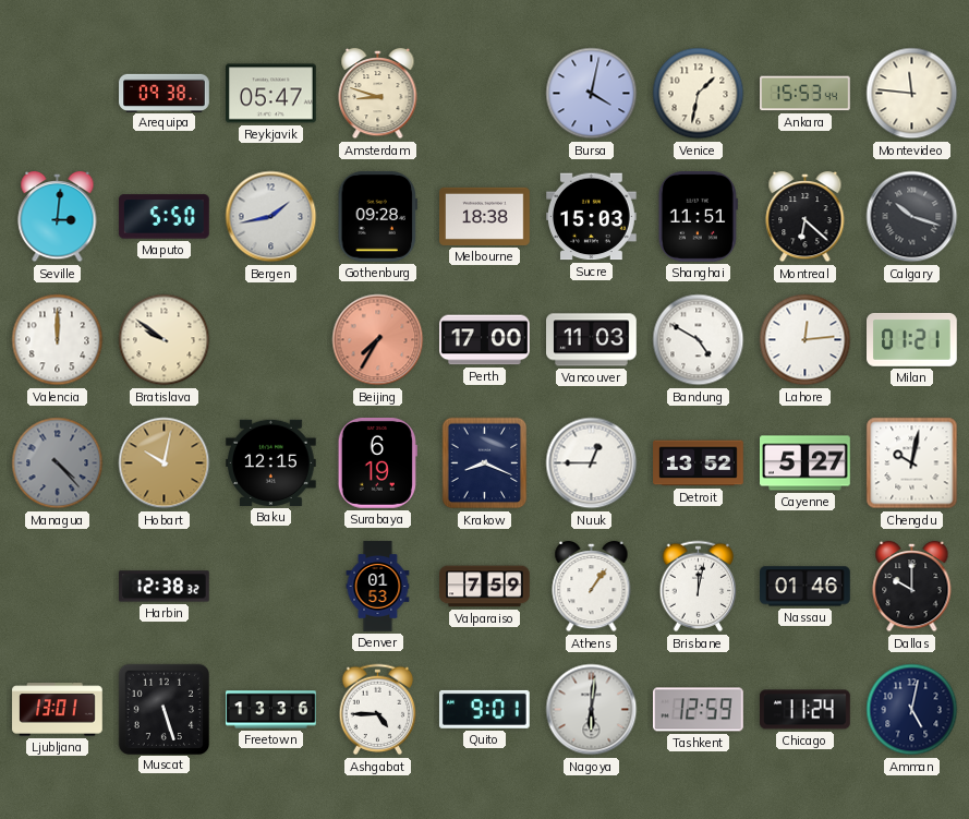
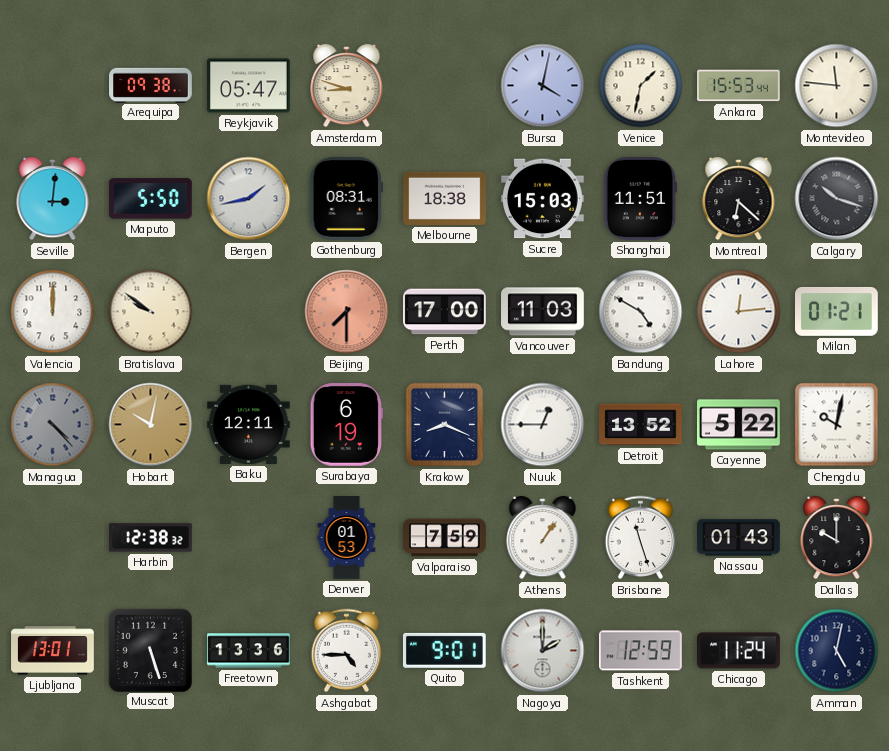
Gothenburg: 09:28 -> 08:31 (346, 199)
Beijing: 7:35 -> 7:30 (347, 312)
Baku: 12:15 -> 12:11 (249, 424)
Cayenne: 5:27 -> 5:22 (739, 425)
Brisbane: 12:02 -> 11:27 (641, 538)
Nassau: 01:46 -> 01:43 (739, 538)
Nagoya: 6:01 -> 2:00 (543, 651)
